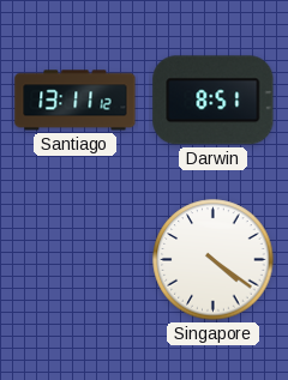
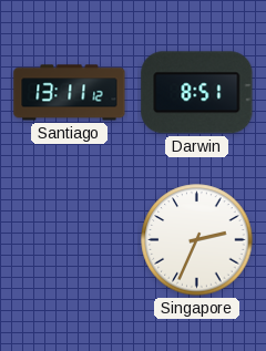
Singapore: 4:21 -> 2:34 (197, 240)
